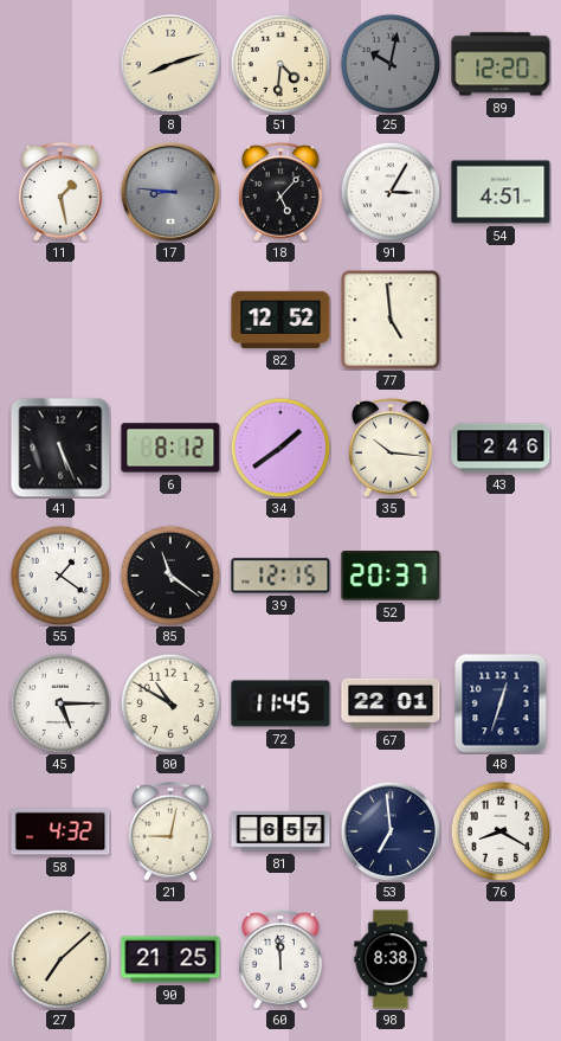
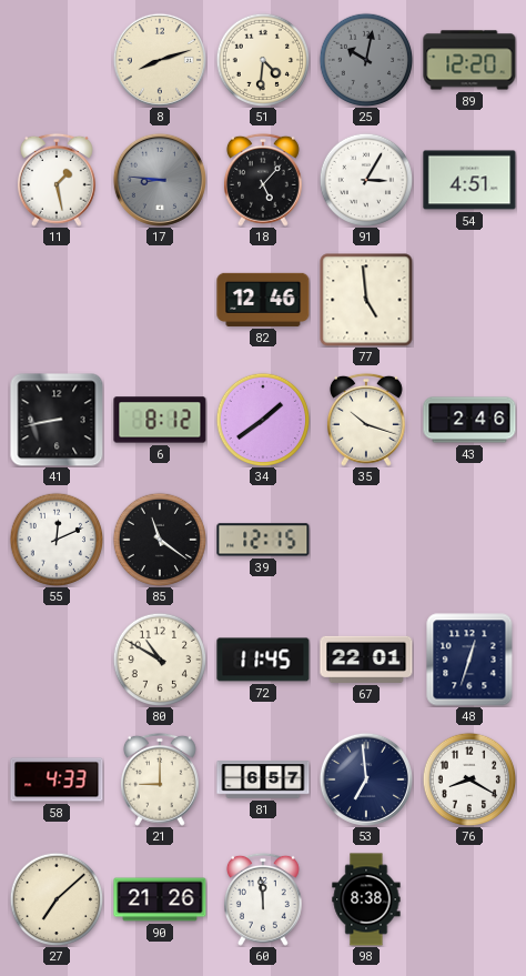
82: 12:52 -> 12:46 (263, 300)
41: 5:26 -> 8:43 (57, 420)
35: 10:16 -> 10:18 (366, 420)
55: 1:21 -> 12:11 (57, 540)
52: 20:37 -> none (391, 576)
45: 5:15 -> none (60, 703)
58: 4:32 -> 4:33 (57, 779)
21: 9:02 -> 9:00 (160, 779)
90: 21:25 -> 21:26 (160, 899)
